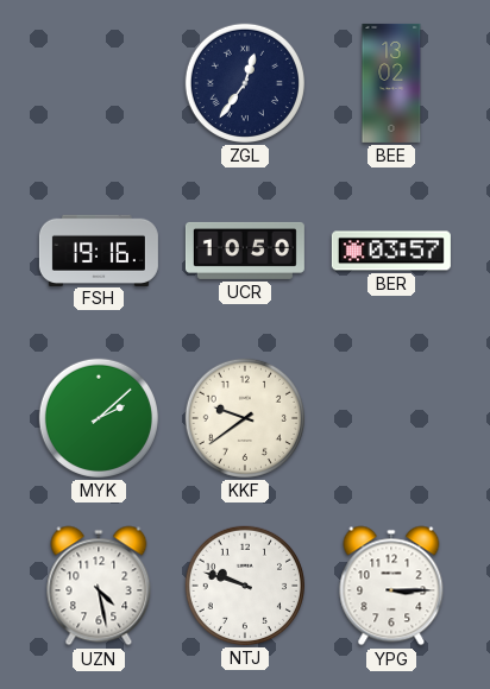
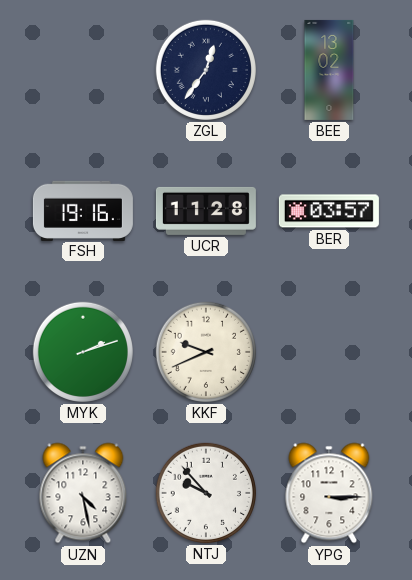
UCR: 10:50 -> 11:28 (206, 211)
MYK: 2:08 -> 2:12 (83, 352)
KKF: 9:39 -> 9:41 (206, 352)
NTJ: 9:48 -> 9:53 (206, 493)
